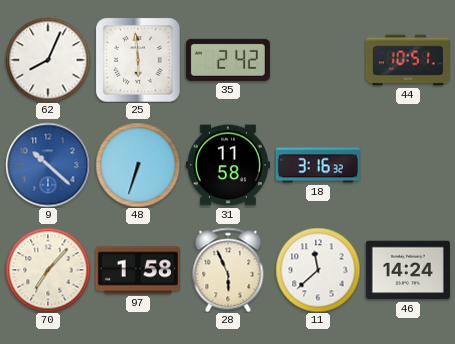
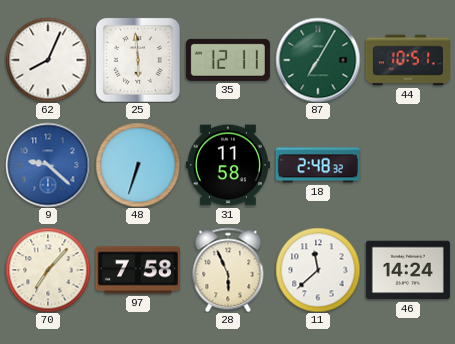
35: 2:42 -> 12:11 (228, 60)
87: none -> 7:05 (318, 60)
9: 10:22 -> 9:22 (48, 165)
18: 3:16 -> 2:48 (318, 165)
97: 1:58 -> 7:58 (138, 270)
